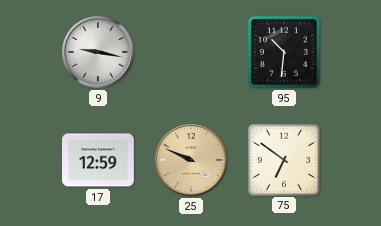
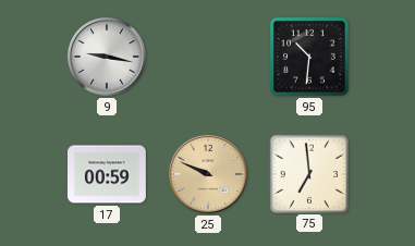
17: 12:59 -> 00:59 (108, 174)
75: 6:51 -> 6:59 (308, 173)
